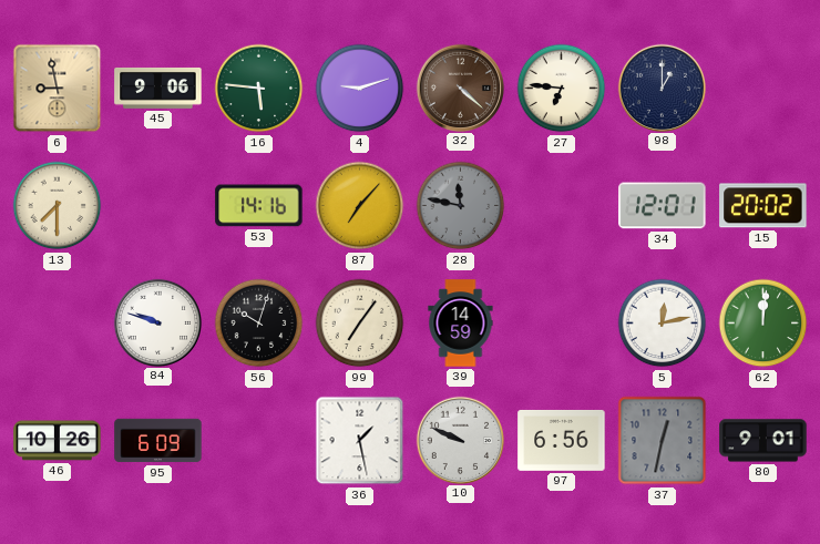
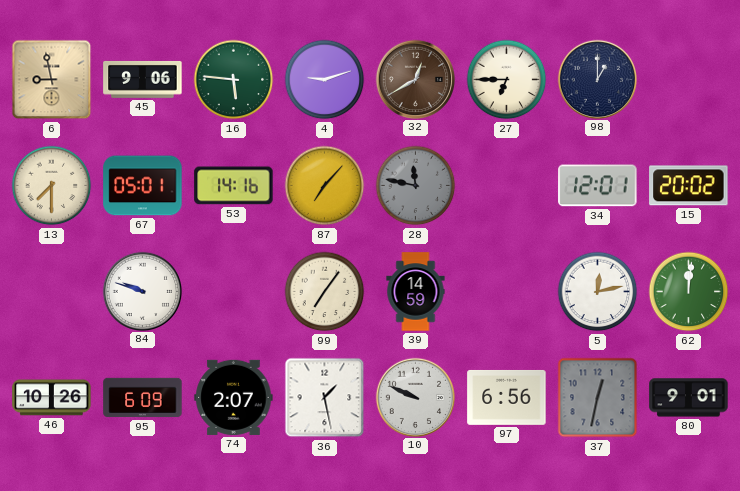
32: 4:22 -> 12:40 (415, 79)
27: 6:46 -> 6:45 (507, 80)
67: none -> 05:01 (143, 186)
56: 10:03 -> none (259, 324)
74: none -> 2:07 (234, 397)
